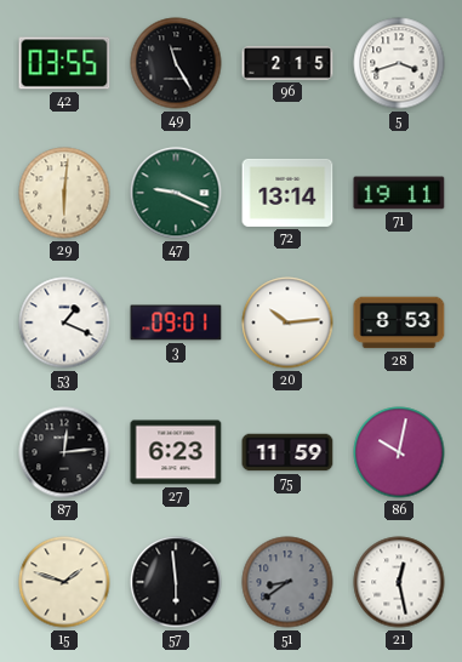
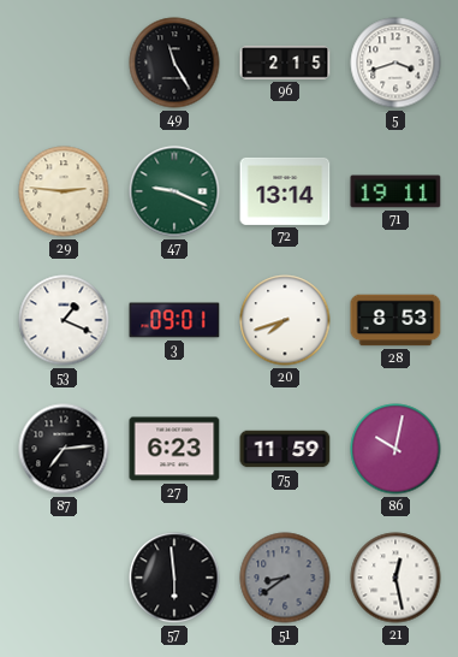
42: 03:55 -> none (64, 63)
29: 6:01 -> 2:46 (64, 191)
20: 10:14 -> 7:42 (285, 320)
87: 12:14 -> 7:14 (64, 449)
15: 1:48 -> none (64, 582)
